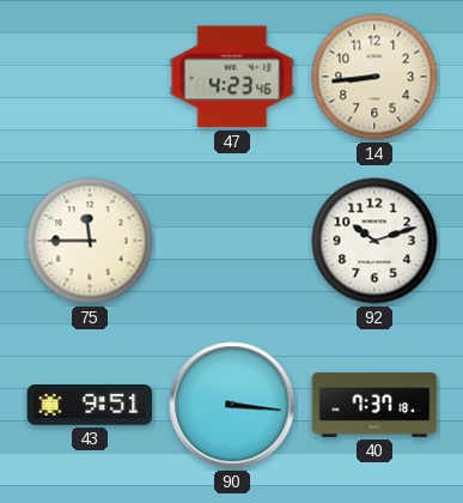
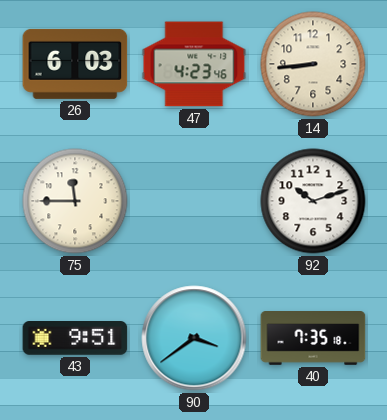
26: none -> 6:03 (75, 64)
90: 3:16 -> 3:39 (194, 338)
40: 7:37 -> 7:35 (313, 339)
